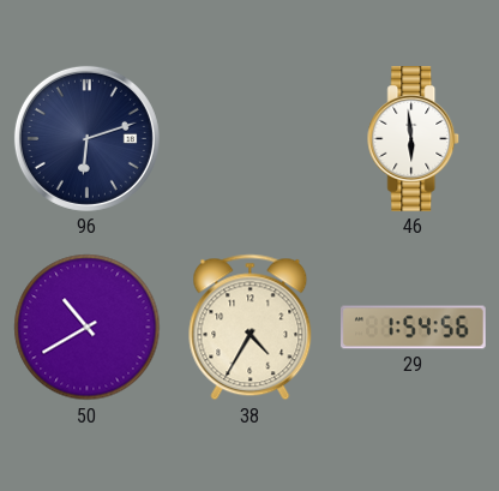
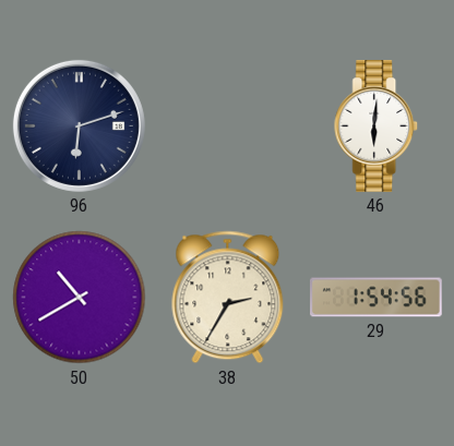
46: 5:59 -> 6:01 (377, 126)
38: 4:35 -> 2:35 (228, 298)
